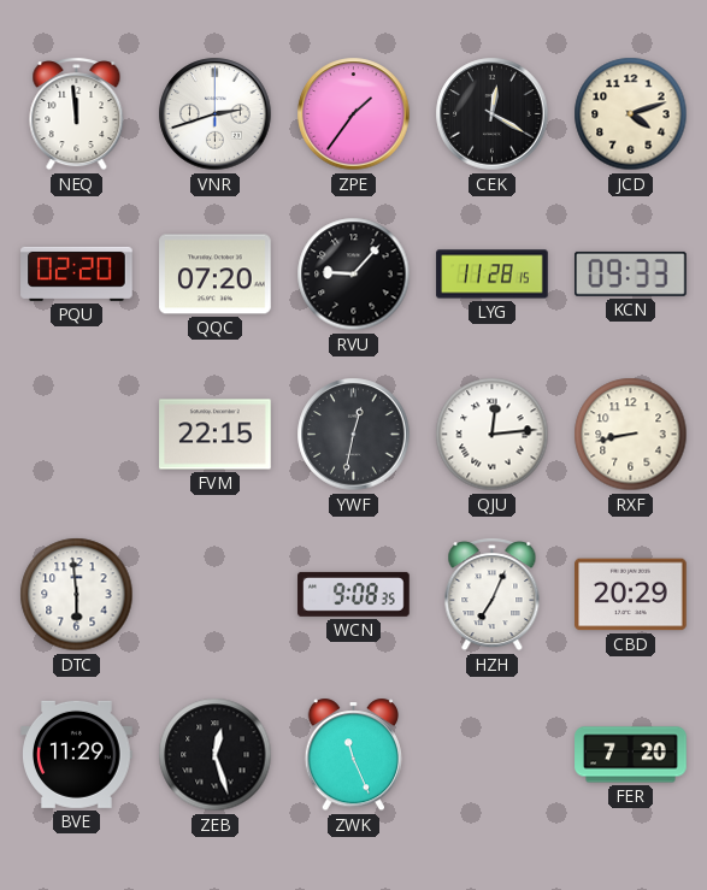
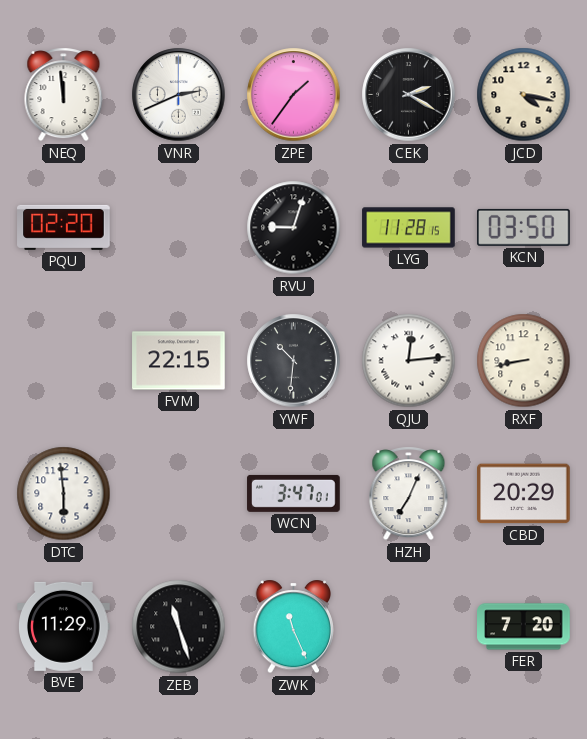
VNR: 2:42 -> 2:41 (179, 95)
CEK: 12:20 -> 2:20 (409, 95)
JCD: 4:12 -> 4:17 (524, 95)
QQC: 07:20 -> none (216, 275)
RVU: 9:07 -> 9:03 (294, 228)
KCN: 09:33 -> 03:50 (524, 227)
YWF: 12:32 -> 10:31 (294, 361)
WCN: 9:08 -> 3:47 (294, 493)
ZEB: 12:27 -> 11:27 (179, 627)
